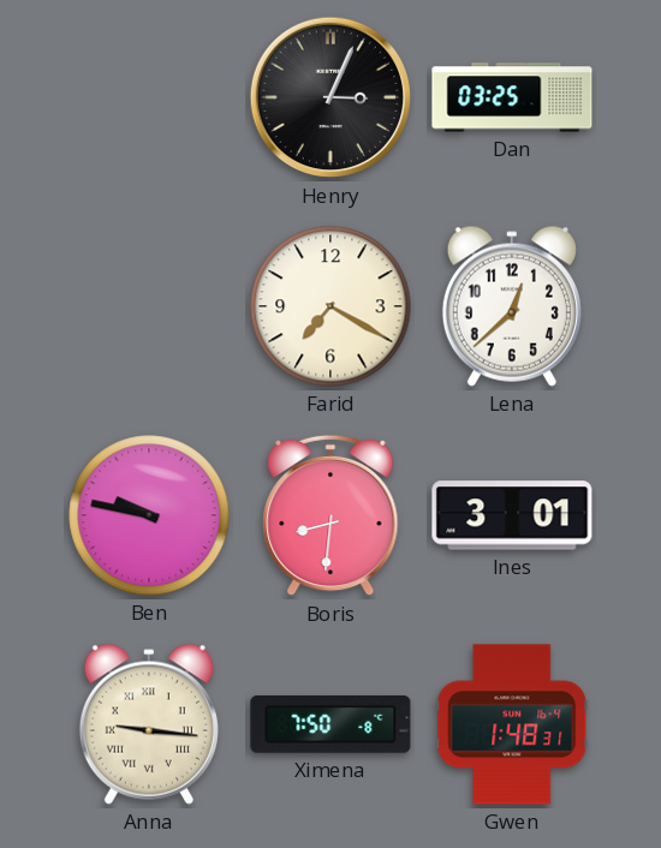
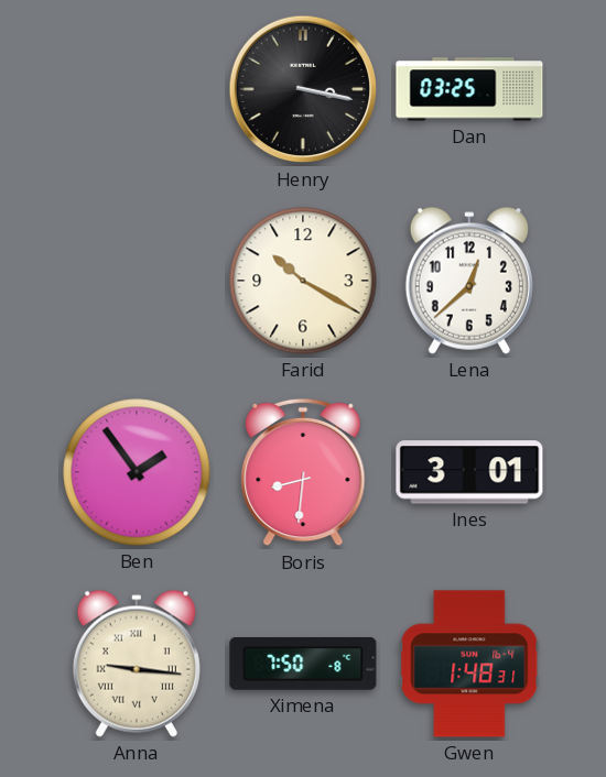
Henry: 3:04 -> 3:17 (303, 89)
Farid: 7:20 -> 10:20 (303, 281)
Ben: 9:47 -> 1:54 (137, 472)
